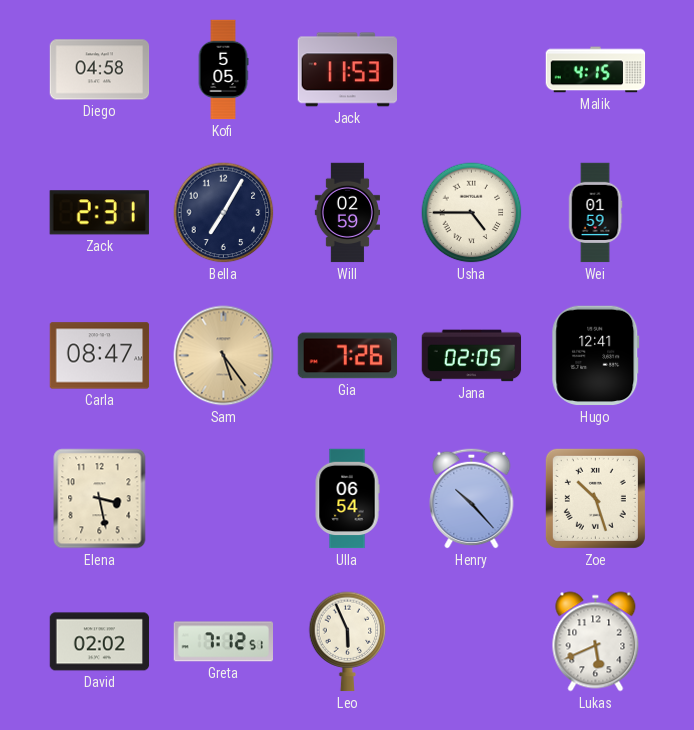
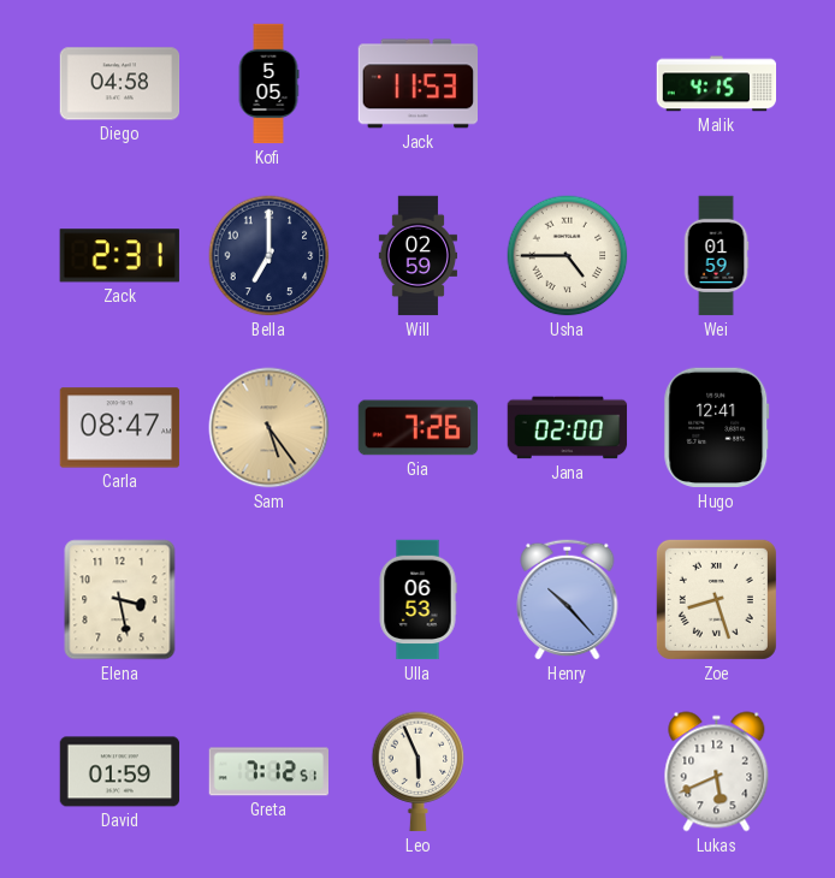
Bella: 7:05 -> 7:00 (270, 256)
Jana: 02:05 -> 02:00 (568, 428)
Ulla: 06:54 -> 06:53 (417, 600)
Zoe: 10:27 -> 8:27 (716, 599)
David: 02:02 -> 01:59 (120, 772)
